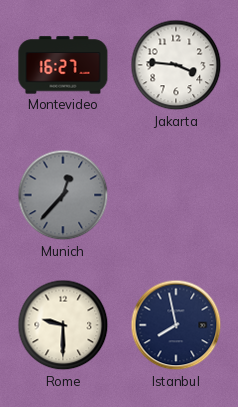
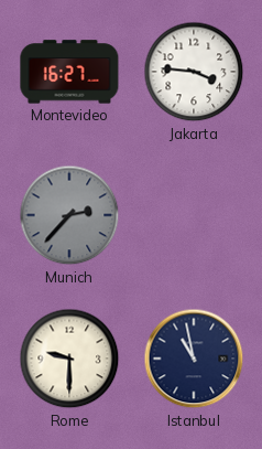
Munich: 12:37 -> 2:37 (69, 215)
Istanbul: 7:58 -> 10:58 (194, 359)
